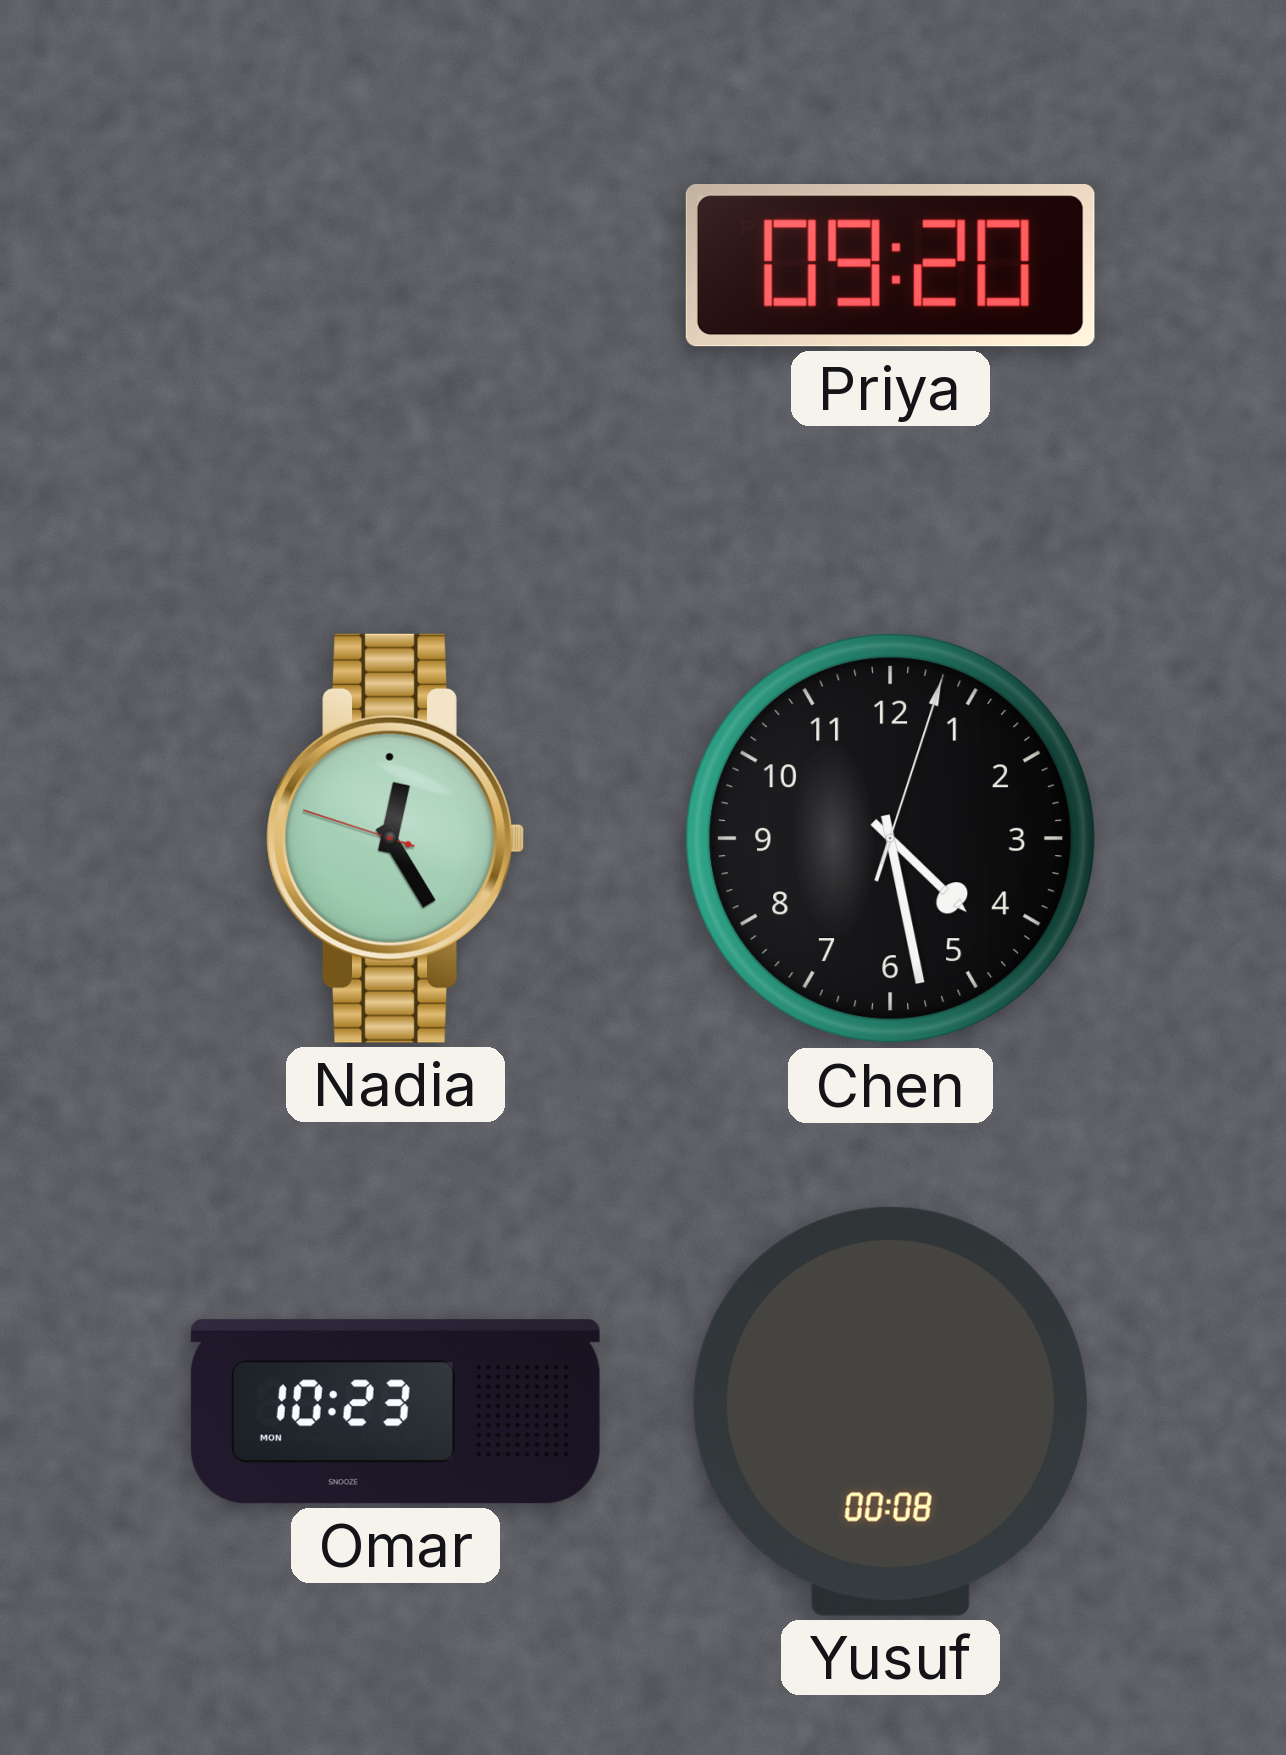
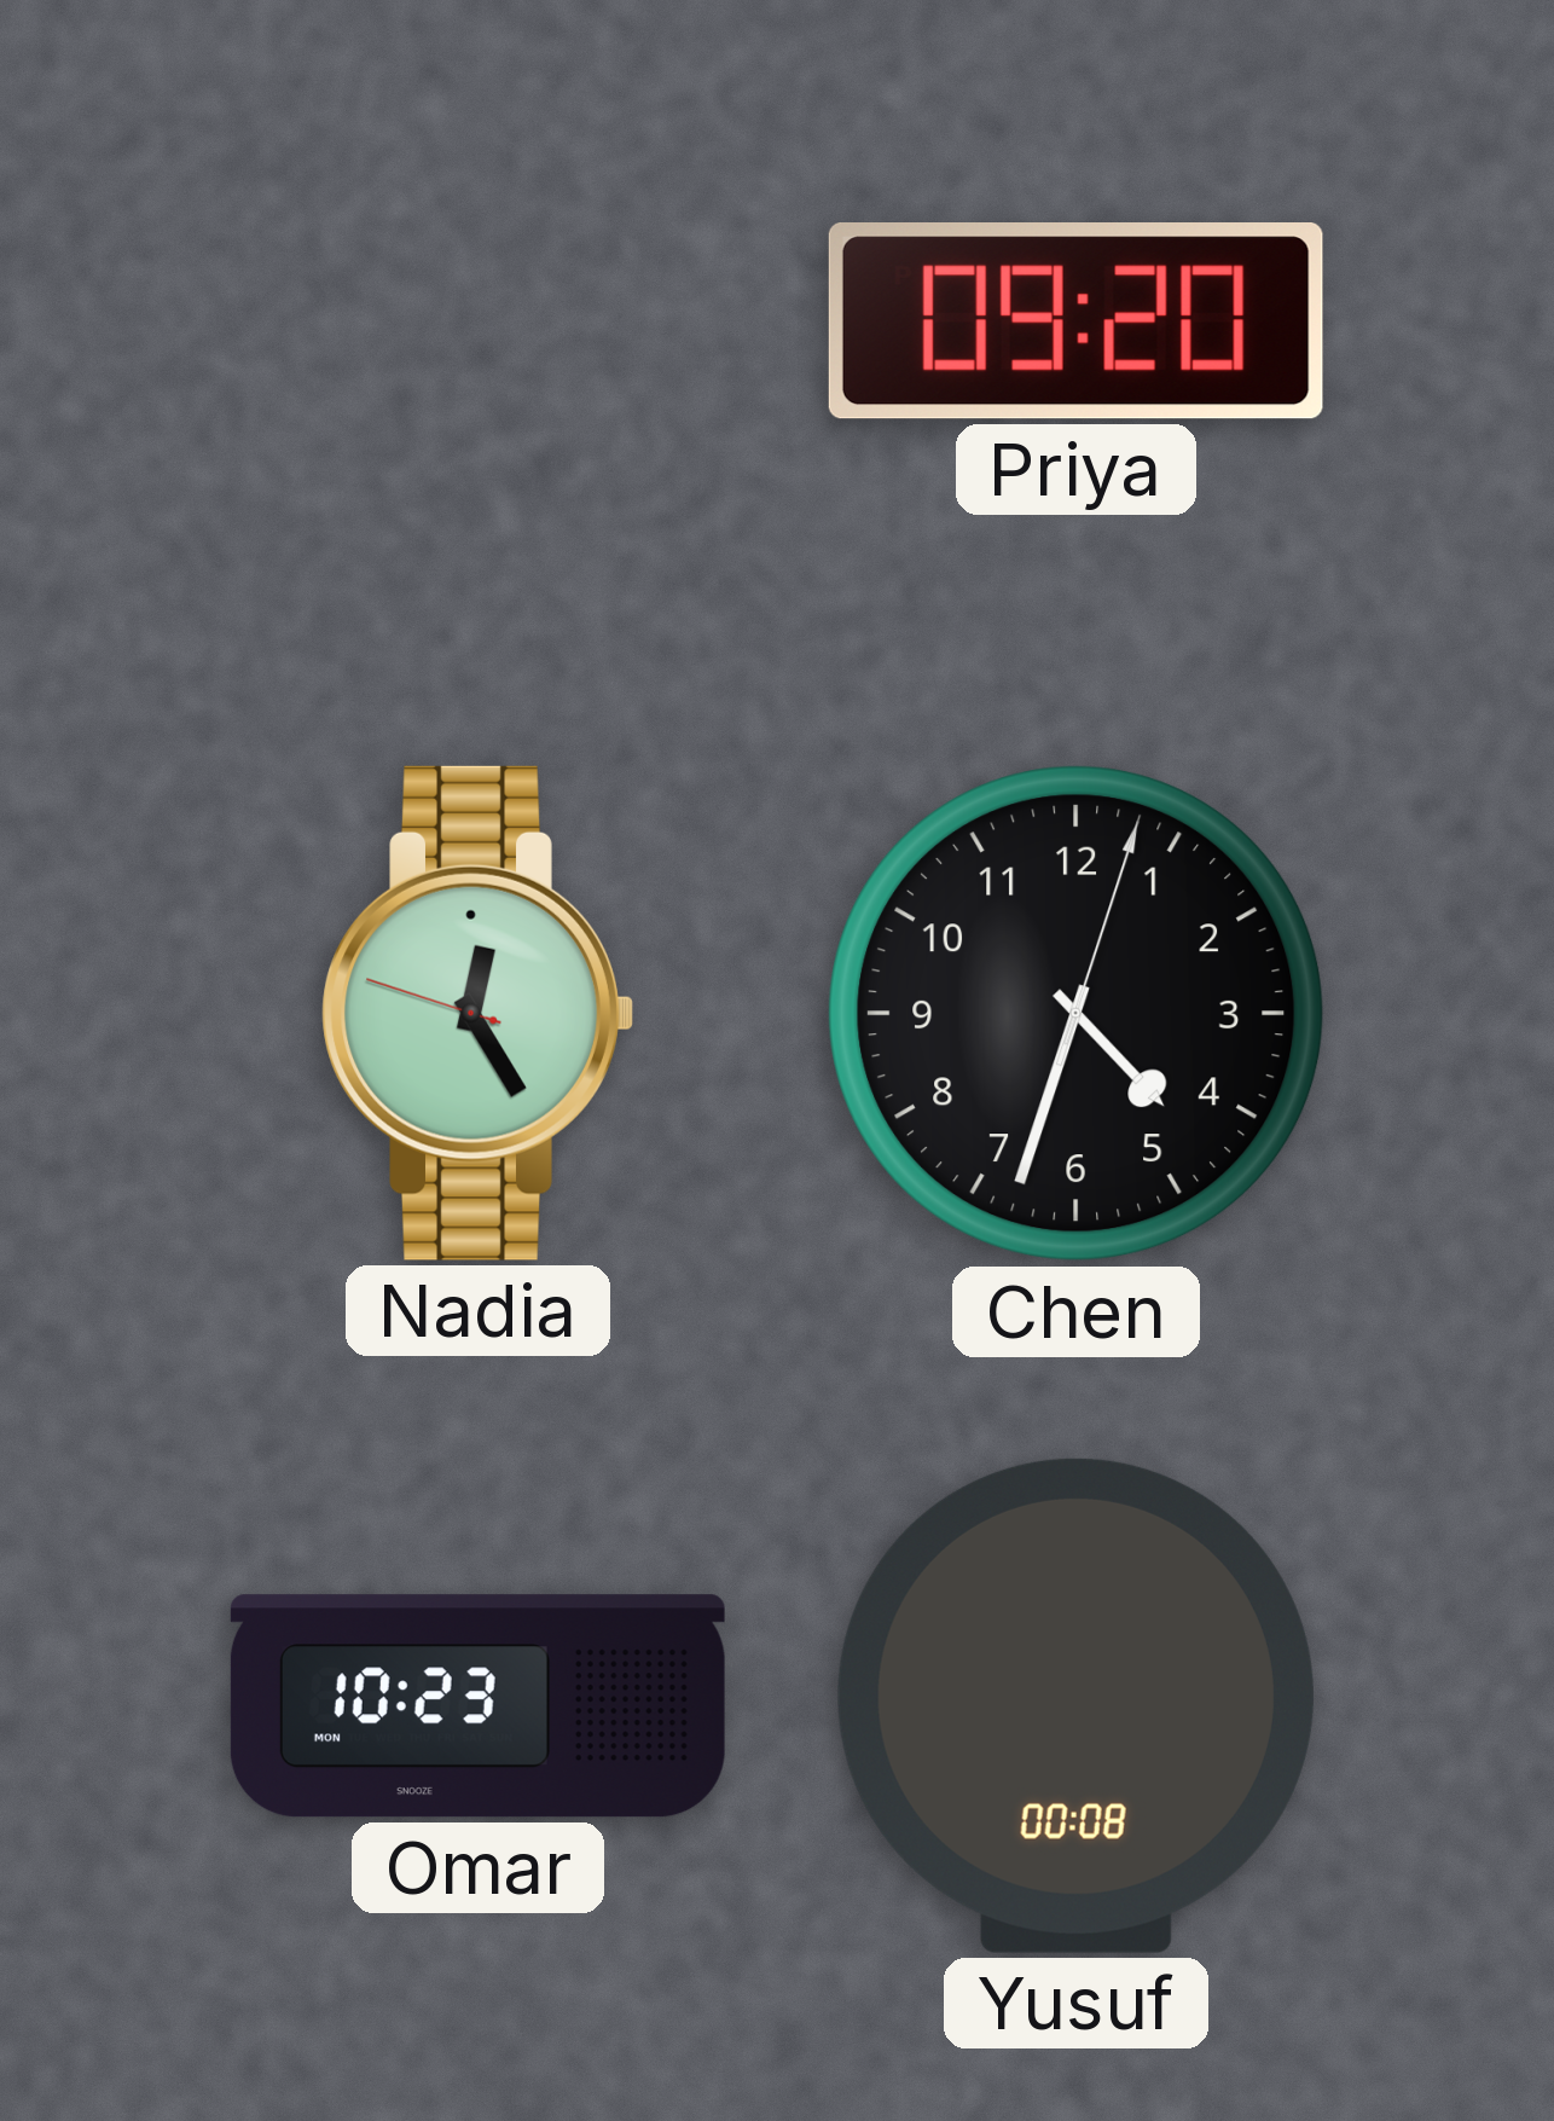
Chen: 4:28 -> 4:33 (1077, 1014)
